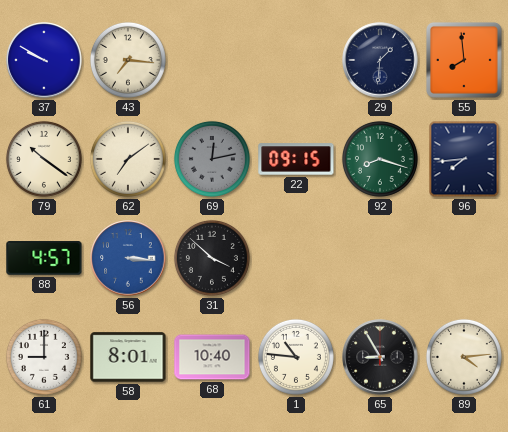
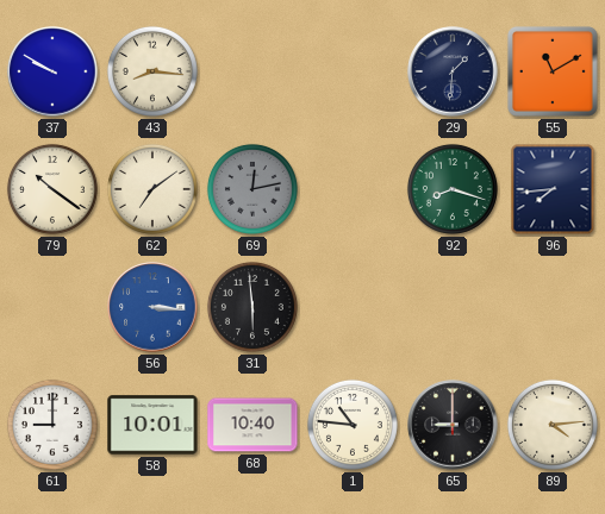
43: 7:16 -> 8:16 (152, 71)
55: 7:59 -> 11:10 (553, 71)
22: 09:15 -> none (296, 159)
88: 4:57 -> none (44, 258)
31: 3:52 -> 5:59 (252, 307)
58: 8:01 -> 10:01 (152, 425)
65: 8:55 -> 9:00 (453, 425)
